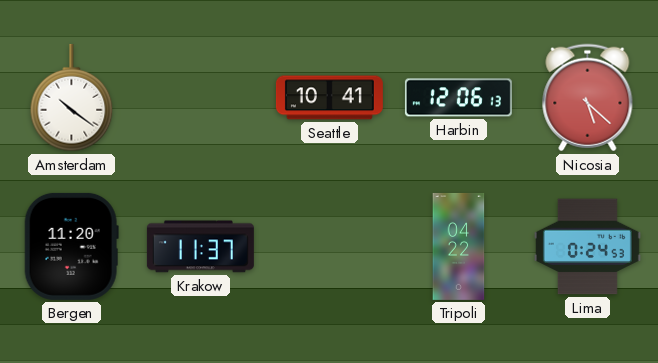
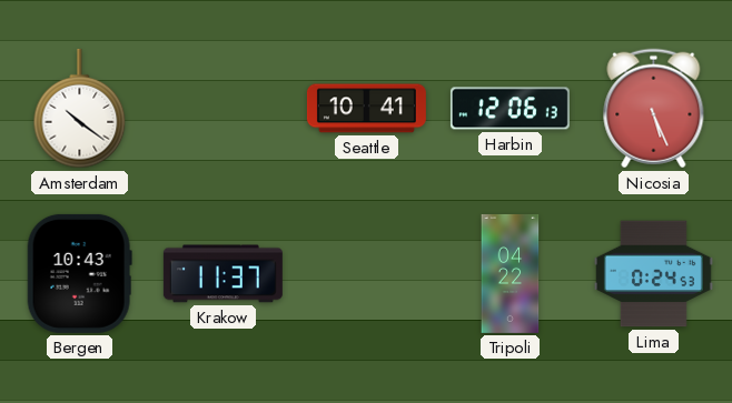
Nicosia: 5:22 -> 5:26 (654, 109)
Bergen: 11:20 -> 10:43 (79, 273)
